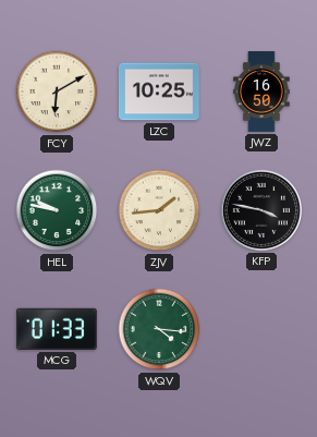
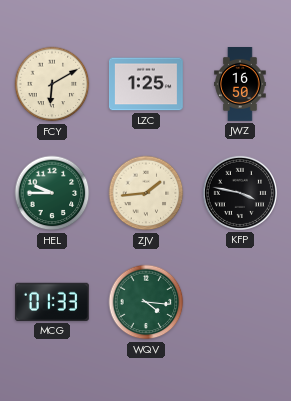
LZC: 10:25 -> 1:25 (146, 84)
HEL: 9:47 -> 9:45 (52, 193)
